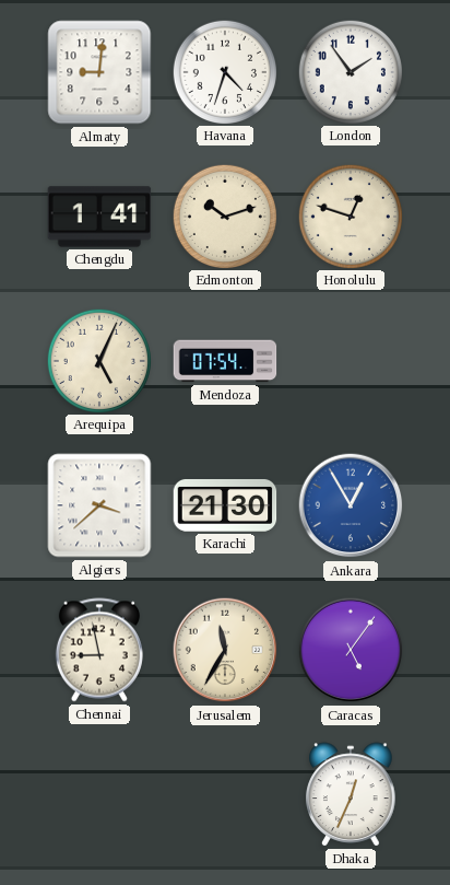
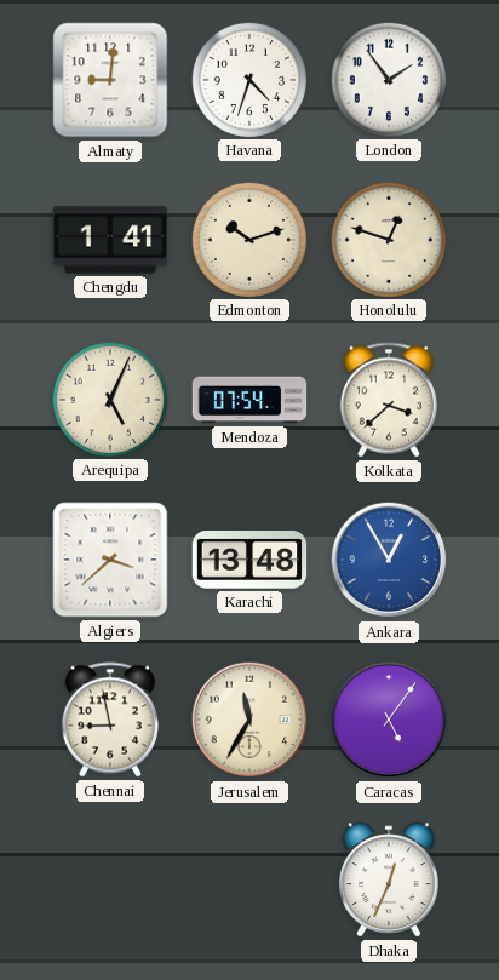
Kolkata: none -> 3:38 (389, 400)
Karachi: 21:30 -> 13:48 (249, 560)
